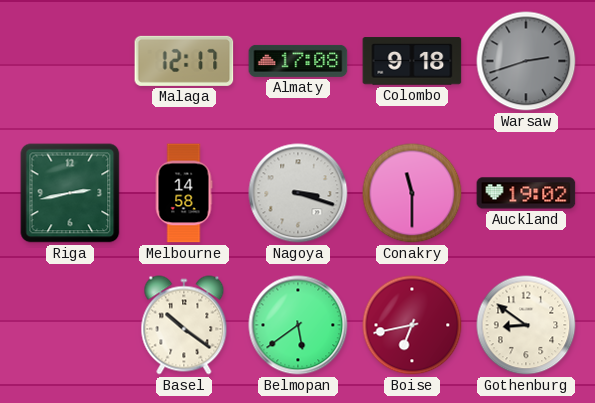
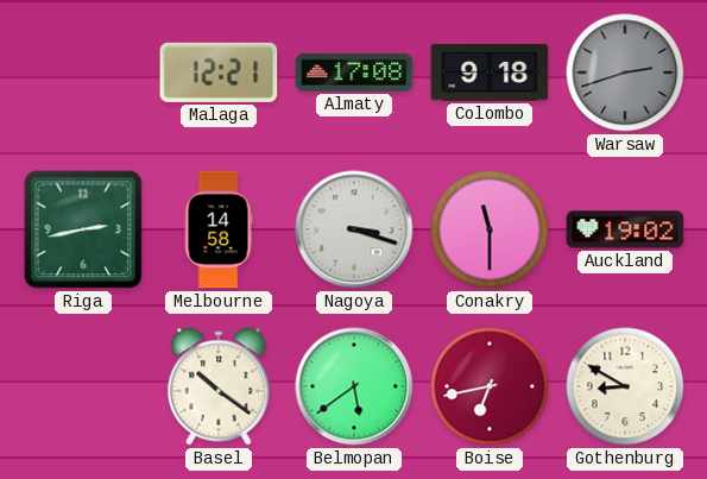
Malaga: 12:17 -> 12:21 (219, 73)
Gothenburg: 8:51 -> 8:50 (625, 386)
